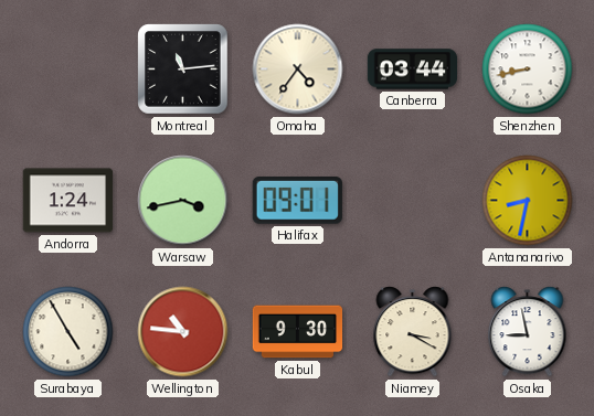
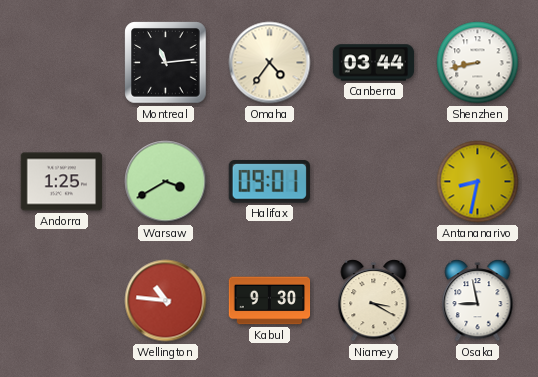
Andorra: 1:24 -> 1:25 (62, 182)
Warsaw: 3:43 -> 3:40 (166, 182)
Surabaya: 4:55 -> none (68, 332)
